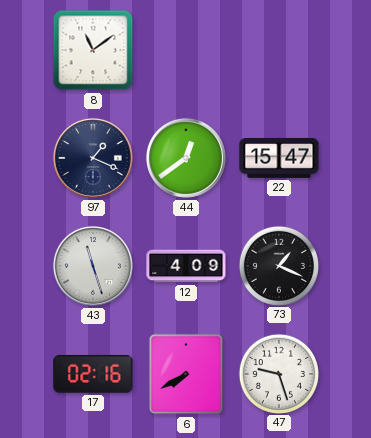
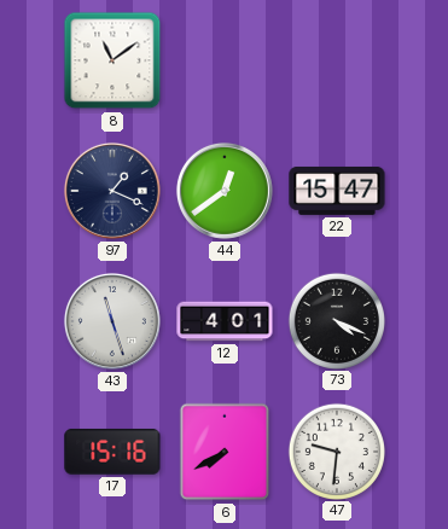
12: 4:09 -> 4:01 (225, 321)
73: 1:19 -> 4:19 (336, 320)
17: 02:16 -> 15:16 (112, 452)
47: 9:27 -> 9:31 (336, 450)
